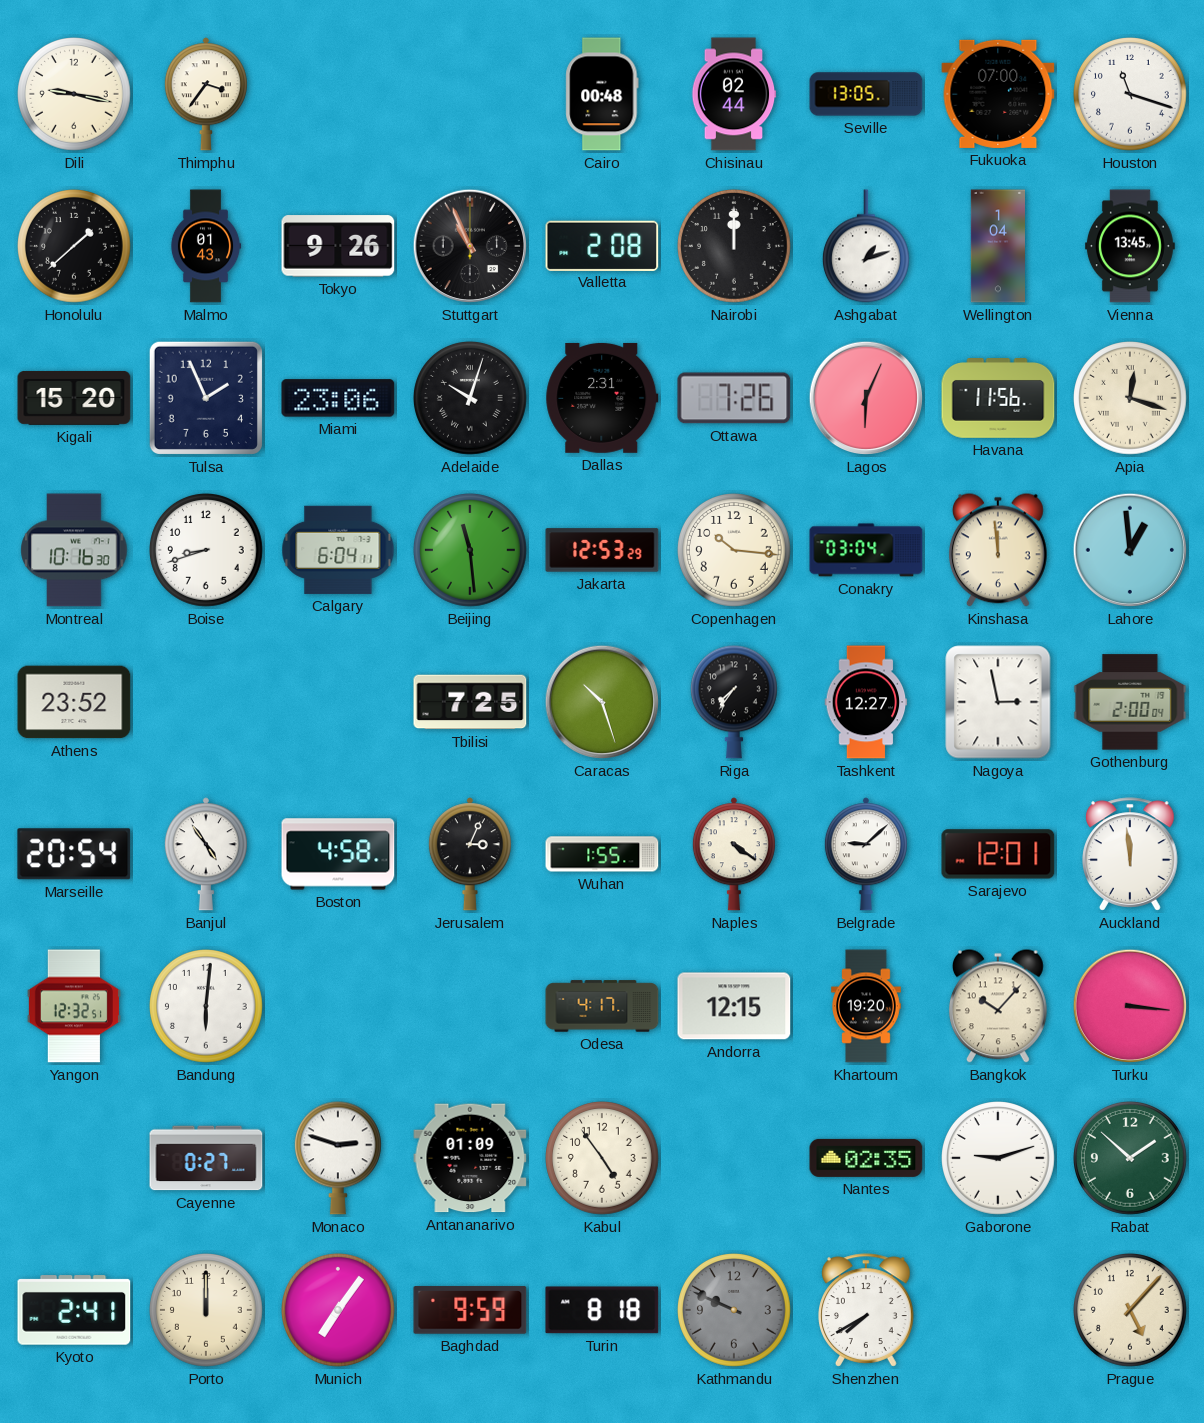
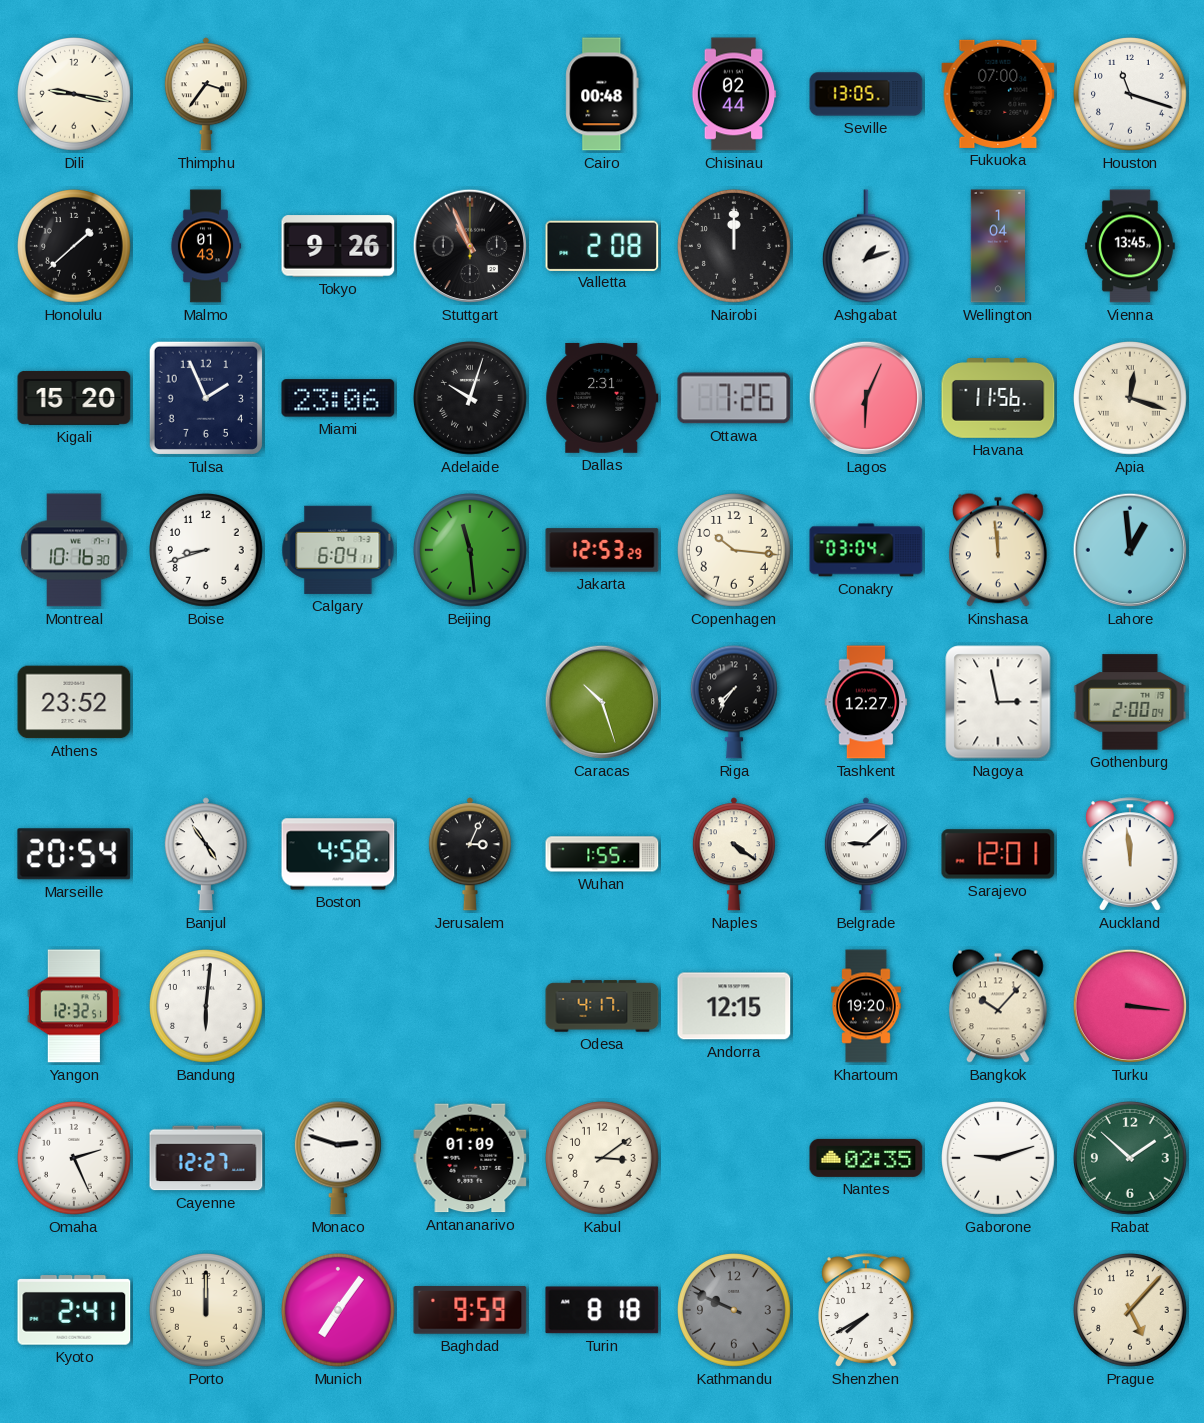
Tbilisi: 7:25 -> none (470, 702)
Omaha: none -> 2:26 (75, 1159)
Cayenne: 0:27 -> 12:27 (206, 1158)
Kabul: 4:54 -> 3:09 (603, 1159)
